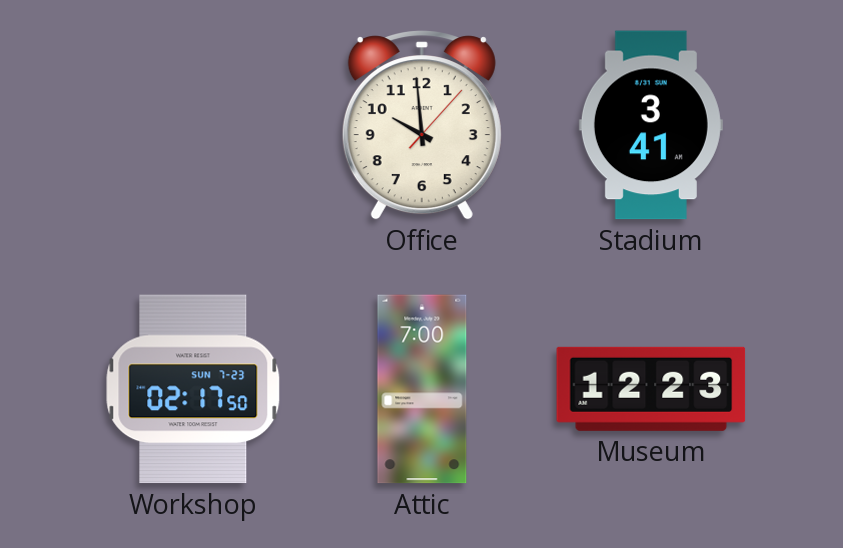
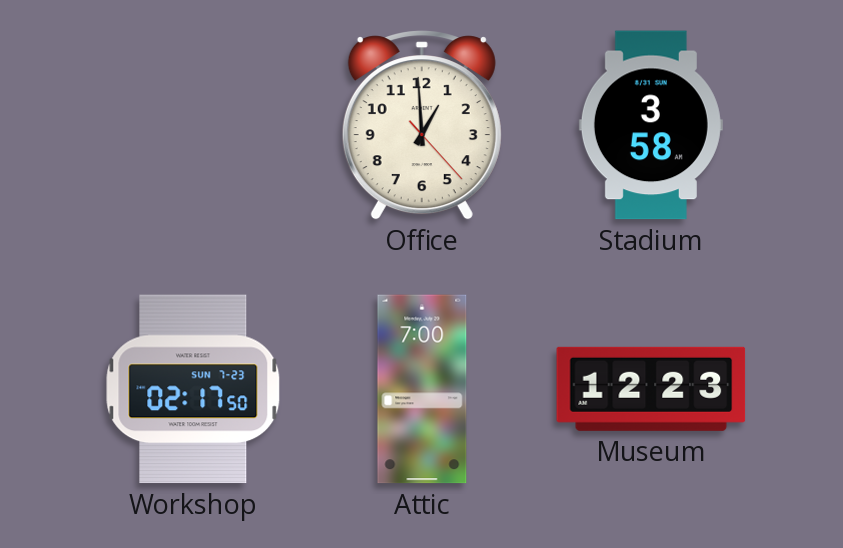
Office: 9:59 -> 12:59 (422, 125)
Stadium: 3:41 -> 3:58 (651, 125)
